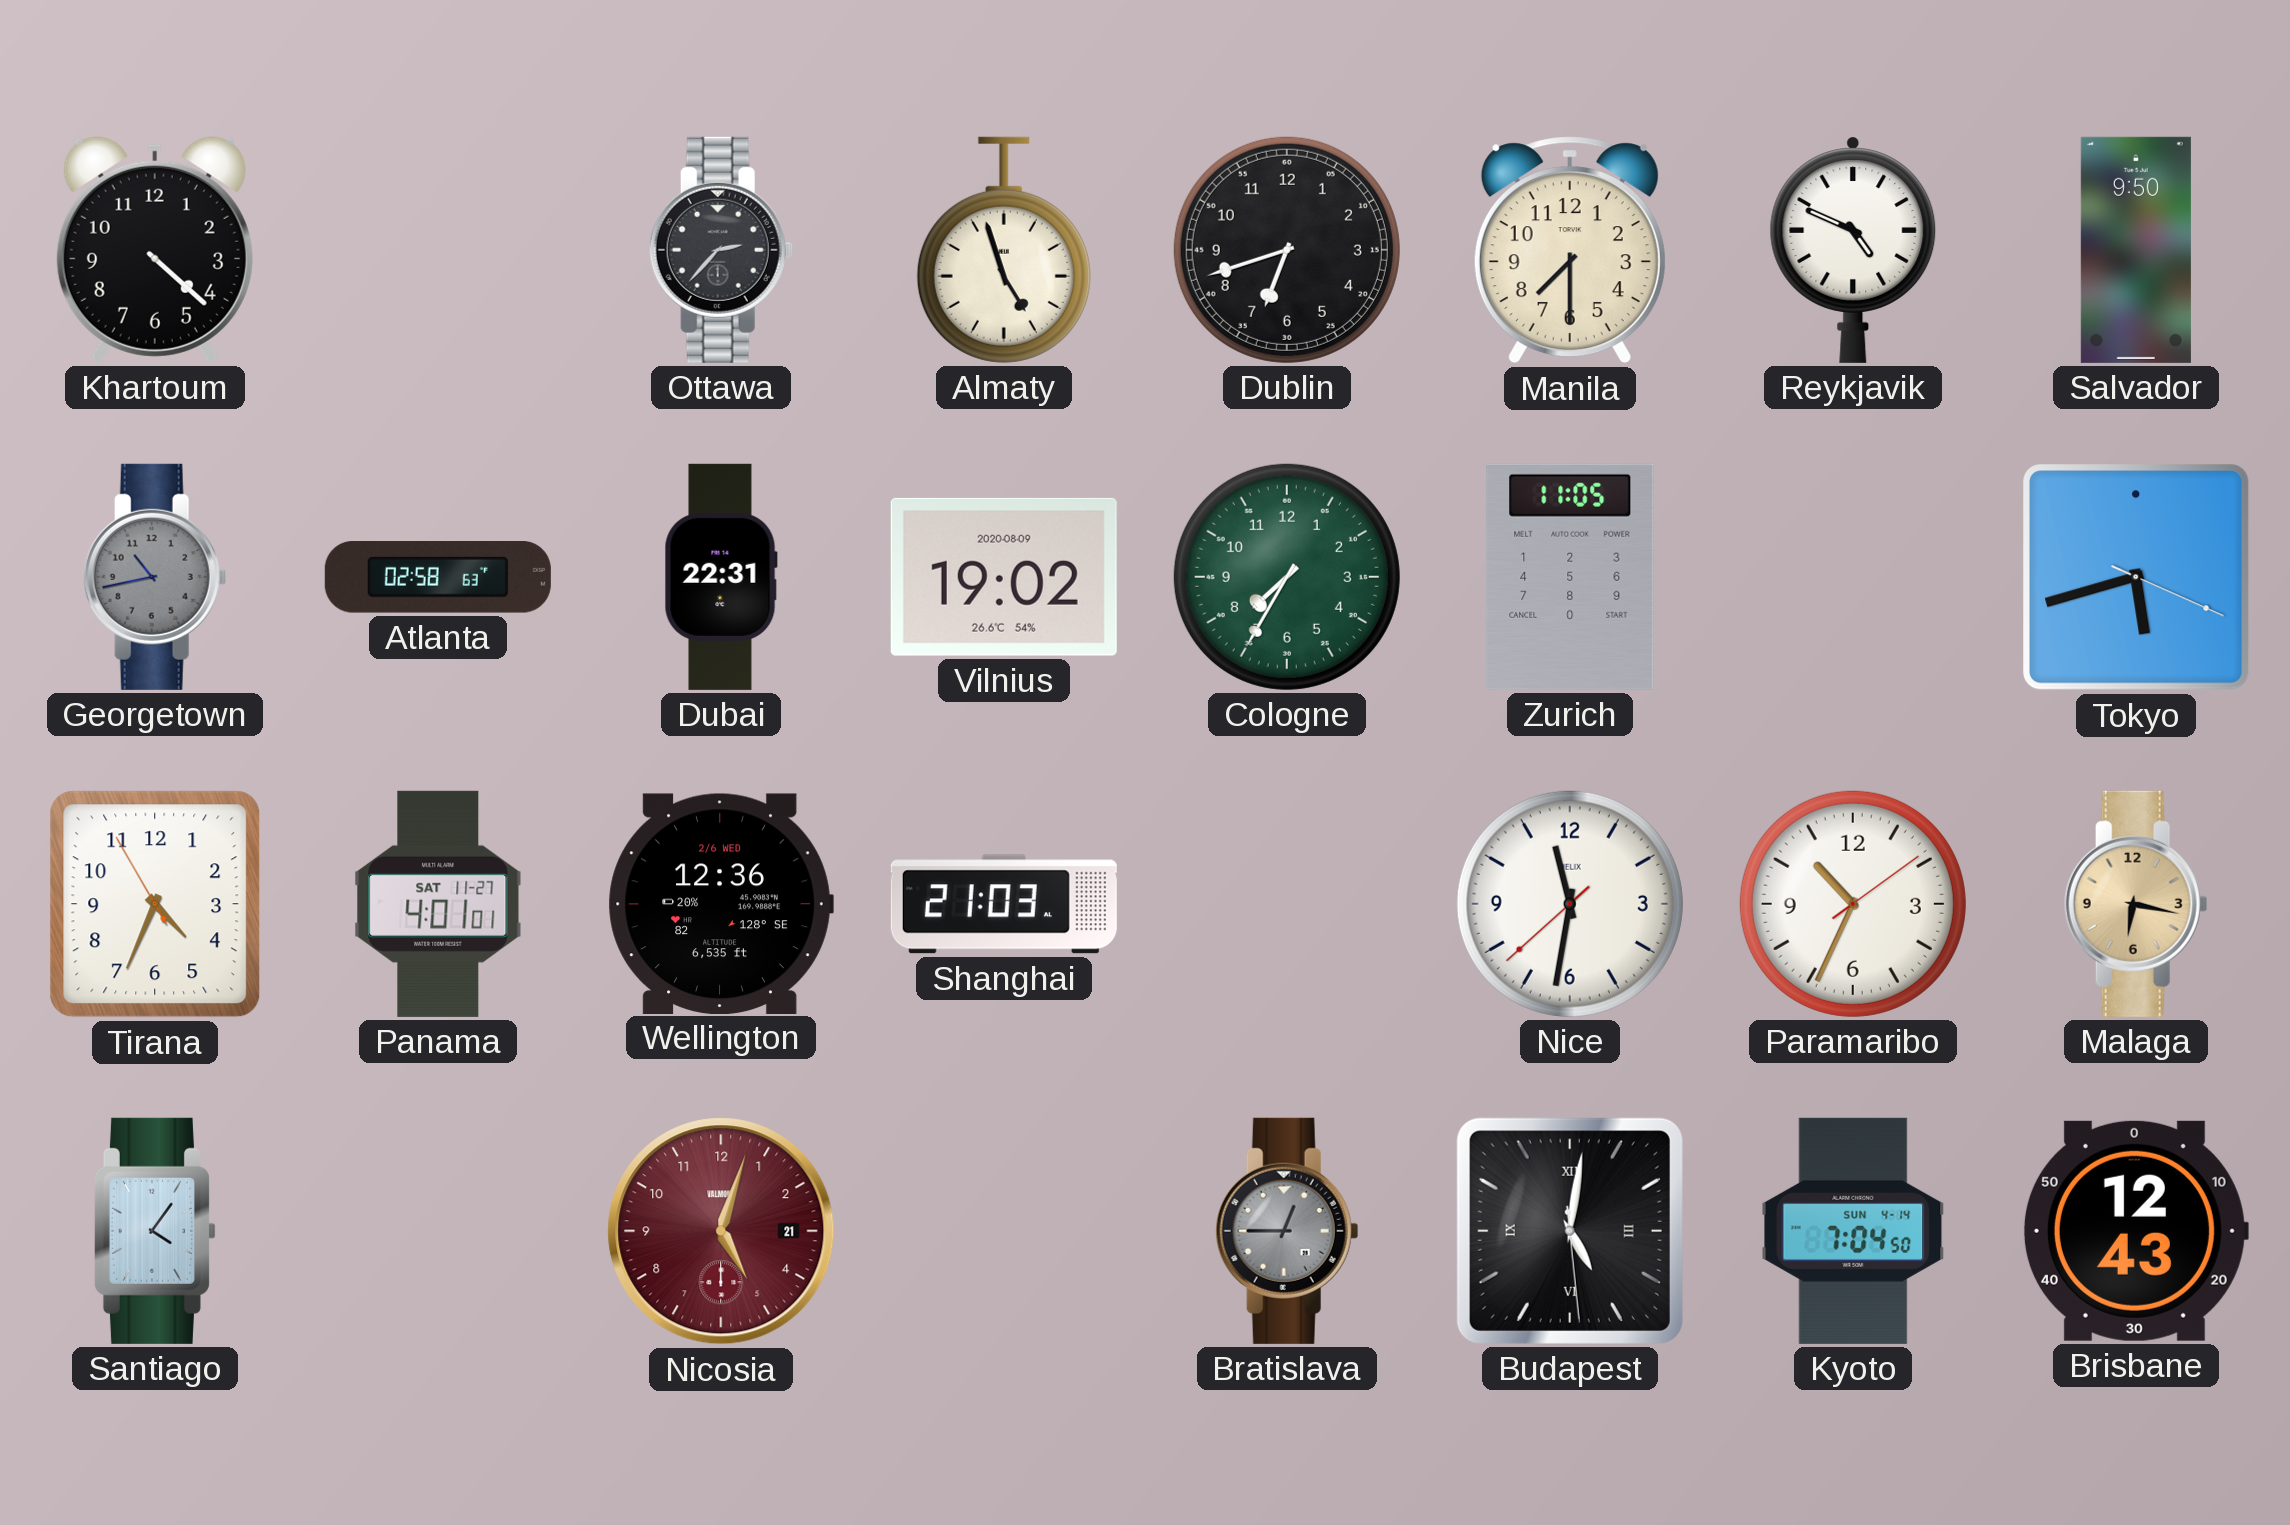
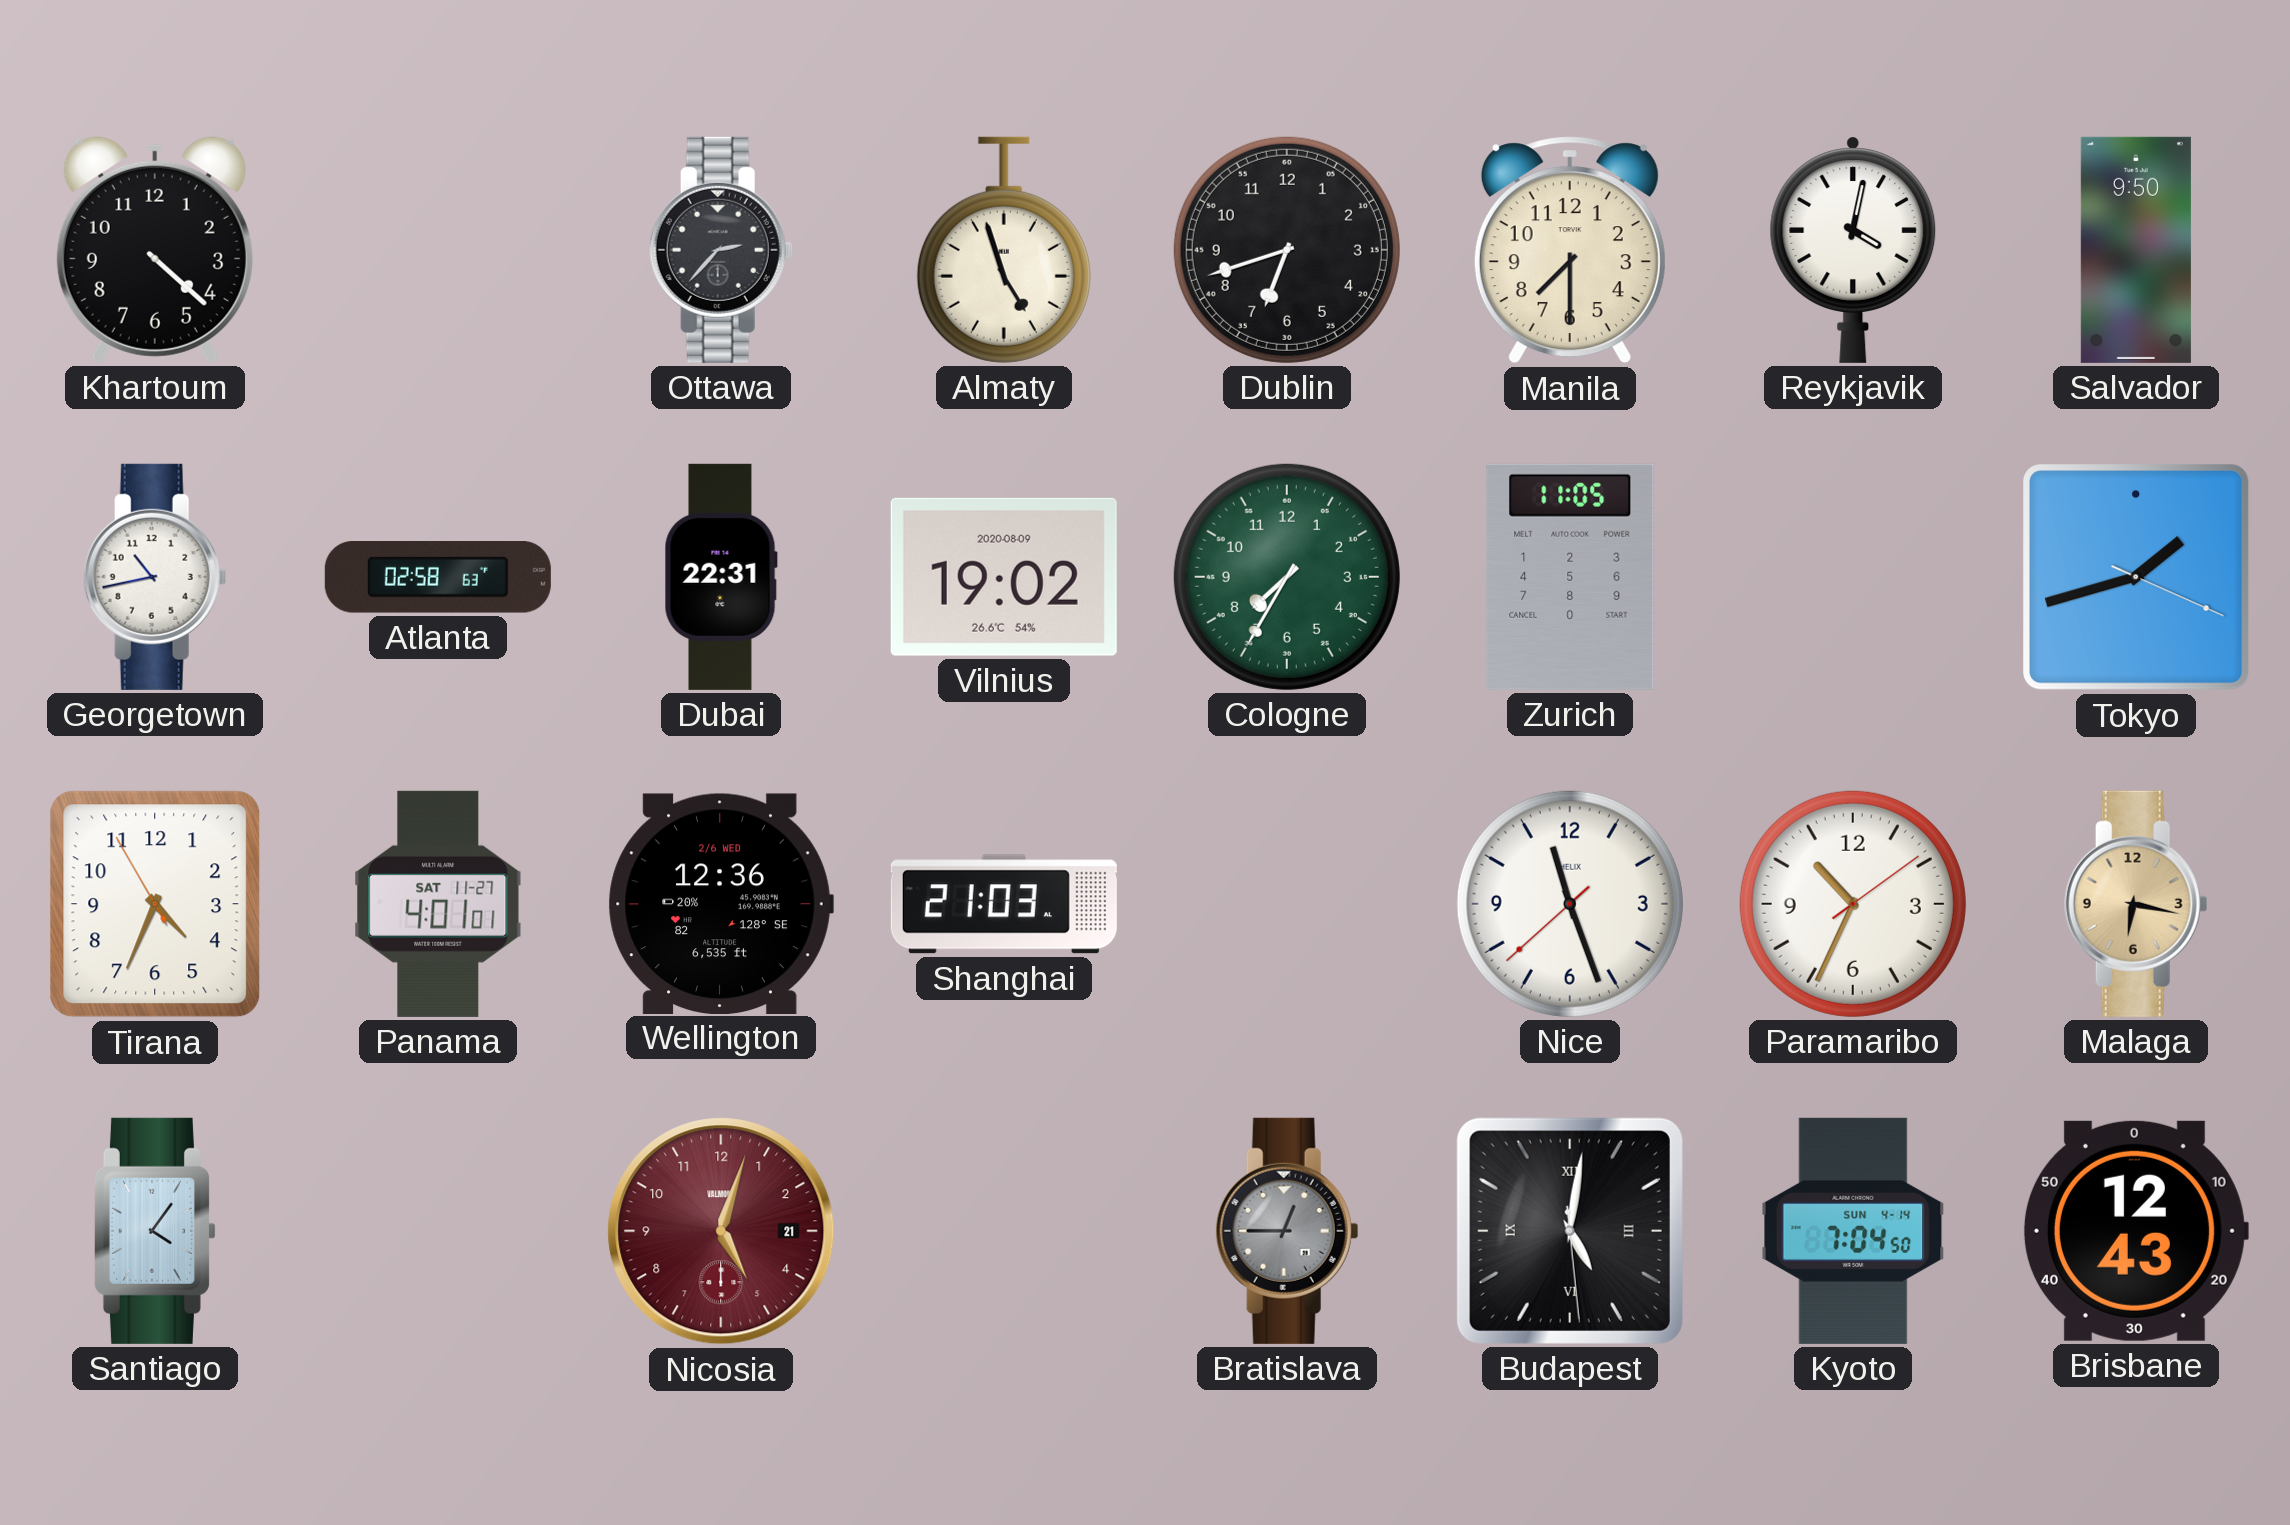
Reykjavik: 4:49 -> 4:02 (1853, 250)
Georgetown dial: grey -> white (155, 577)
Tokyo: 5:42 -> 1:42 (2136, 577)
Nice: 11:31 -> 11:26 (1570, 904)
